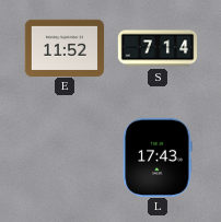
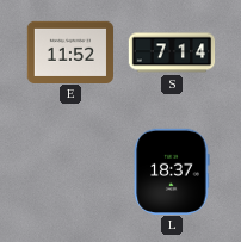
L: 17:43 -> 18:37 (172, 170)
